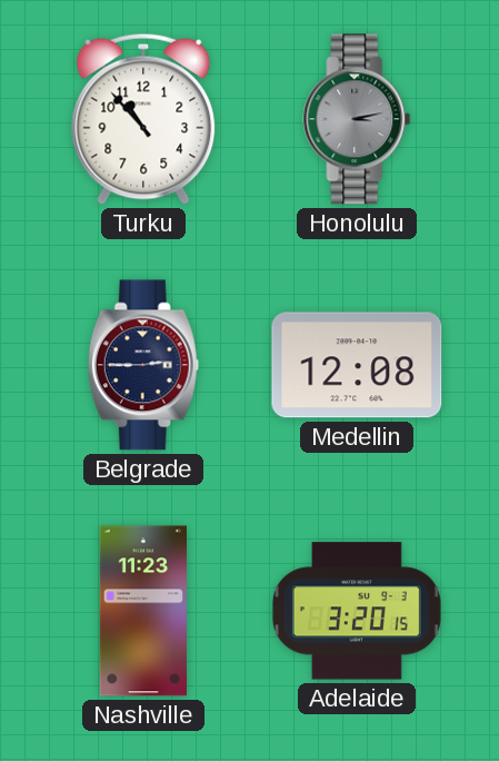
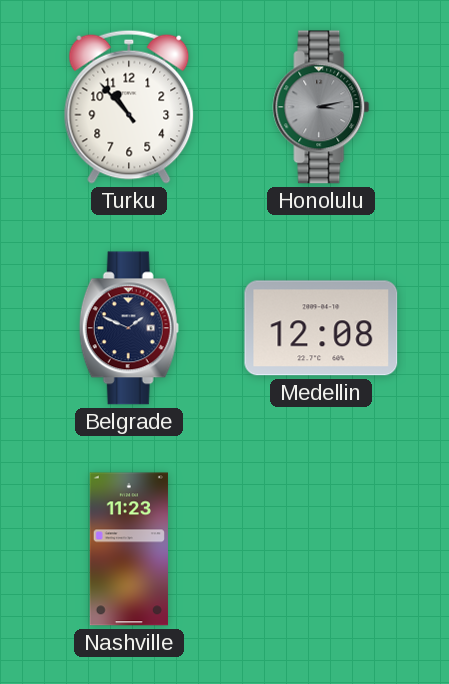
Belgrade: 2:45 -> 1:49 (129, 328)
Adelaide: 3:20 -> none (357, 611)
